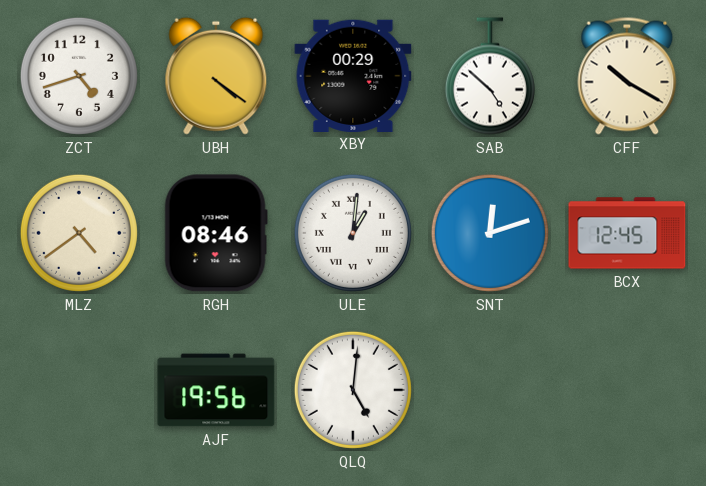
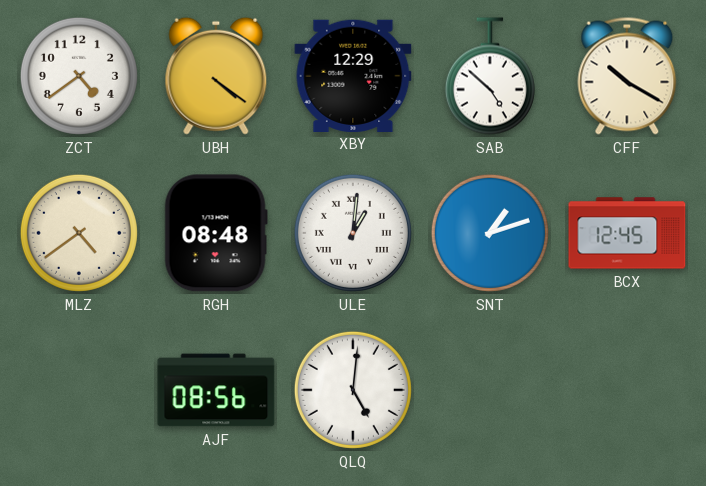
ZCT: 4:42 -> 4:39 (79, 76)
XBY: 00:29 -> 12:29 (353, 75)
RGH: 08:46 -> 08:48 (216, 233)
SNT: 12:12 -> 1:12 (490, 233)
AJF: 19:56 -> 08:56 (216, 390)
